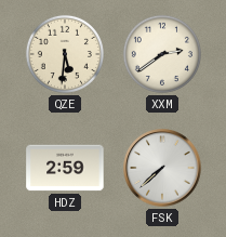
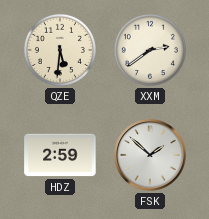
FSK: 7:38 -> 1:52 (150, 155)
